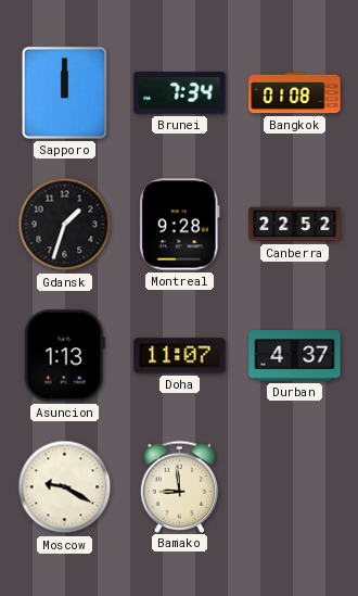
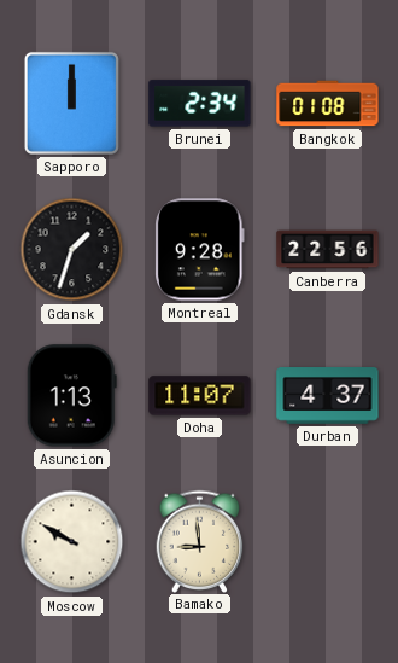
Brunei: 7:34 -> 2:34 (200, 104)
Canberra: 22:52 -> 22:56 (328, 250)
Moscow: 9:20 -> 9:50 (72, 542)
